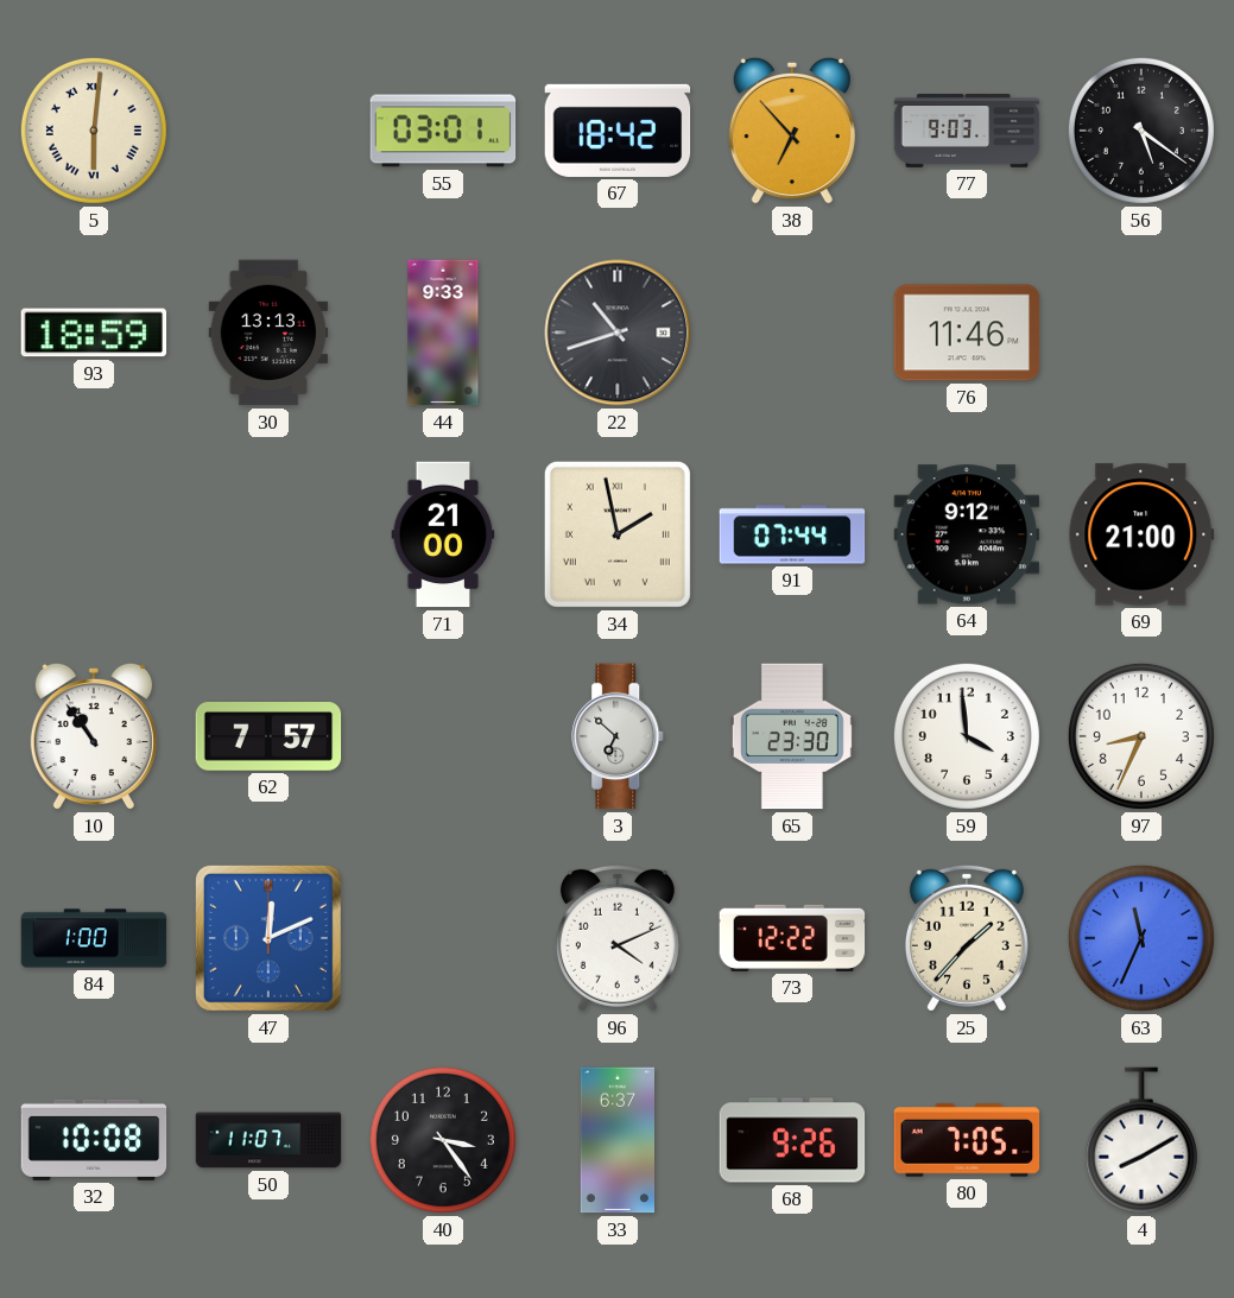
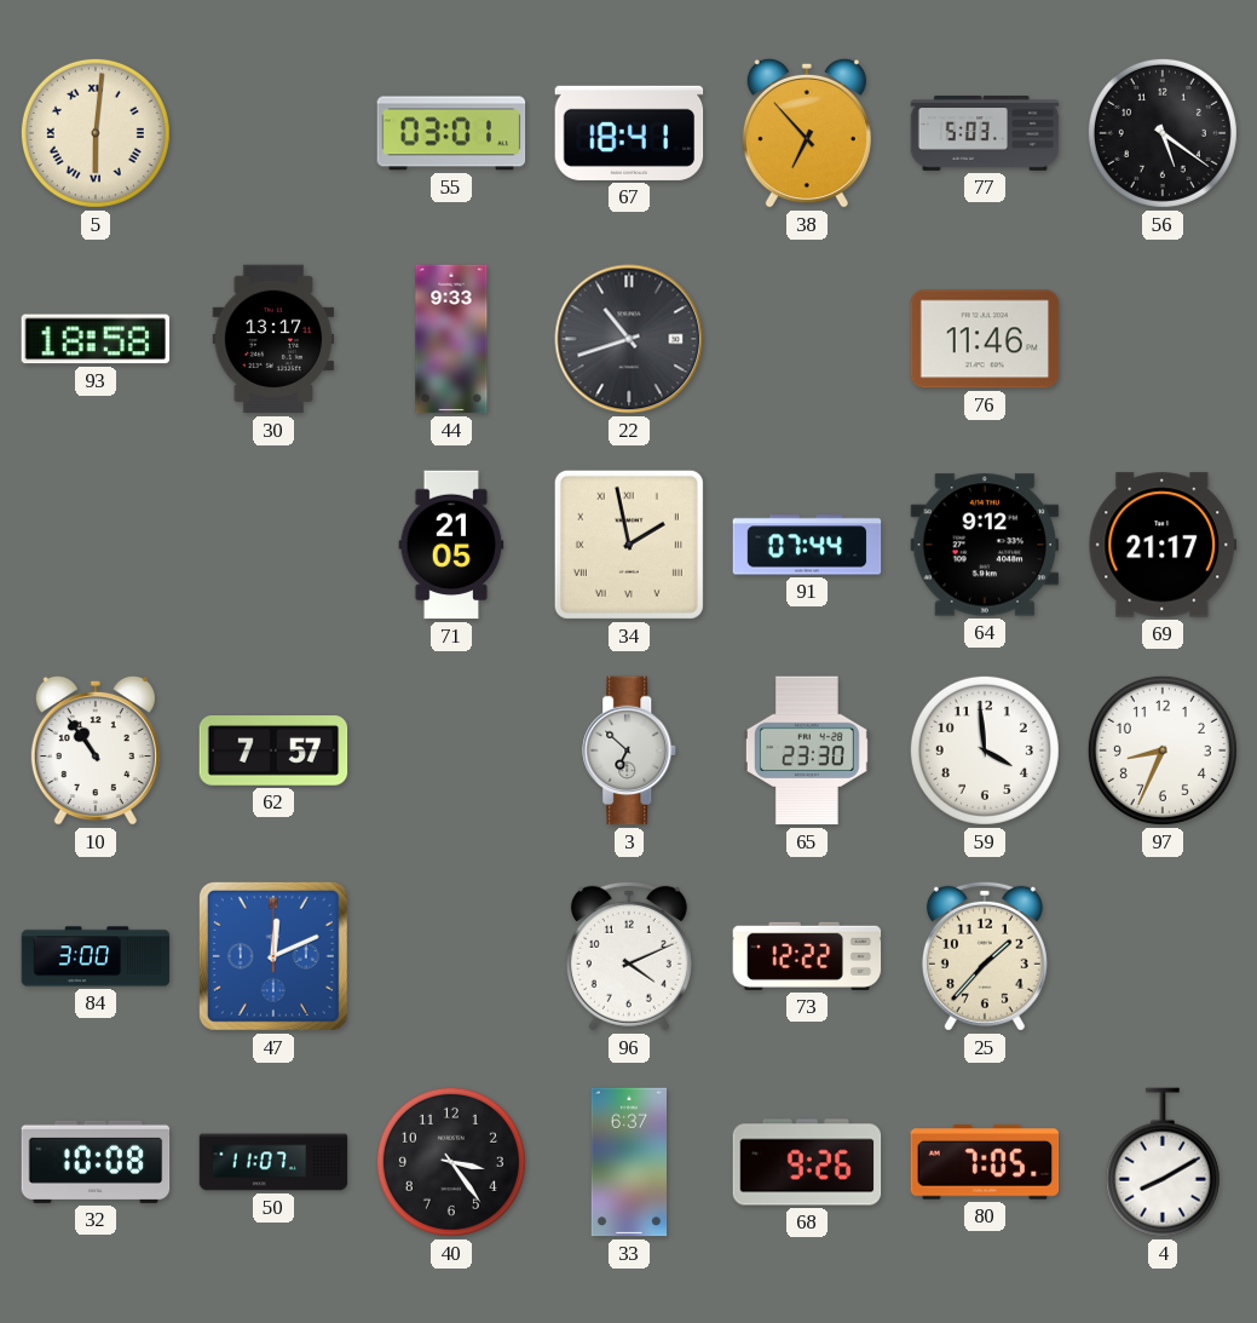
67: 18:42 -> 18:41 (629, 133)
77: 9:03 -> 5:03 (985, 134)
93: 18:59 -> 18:58 (96, 339)
30: 13:13 -> 13:17 (273, 339)
71: 21:00 -> 21:05 (451, 545)
69: 21:00 -> 21:17 (1163, 545)
84: 1:00 -> 3:00 (96, 956)
63: 11:34 -> none (1141, 938)
